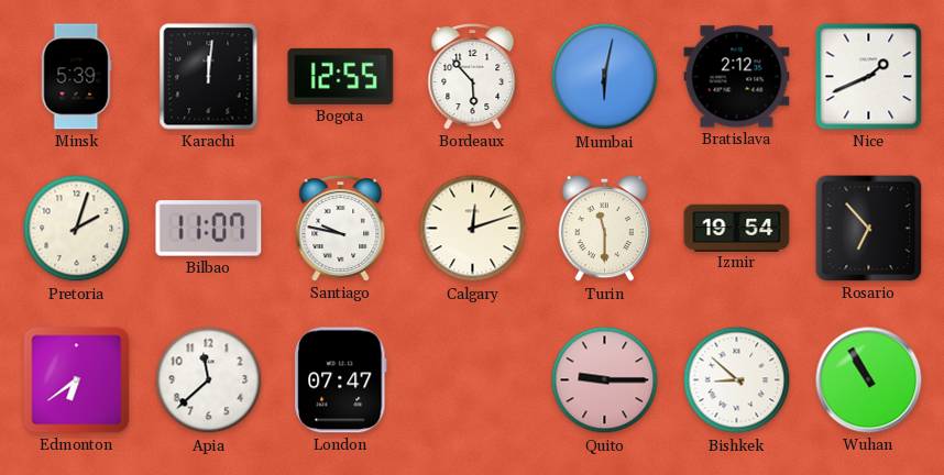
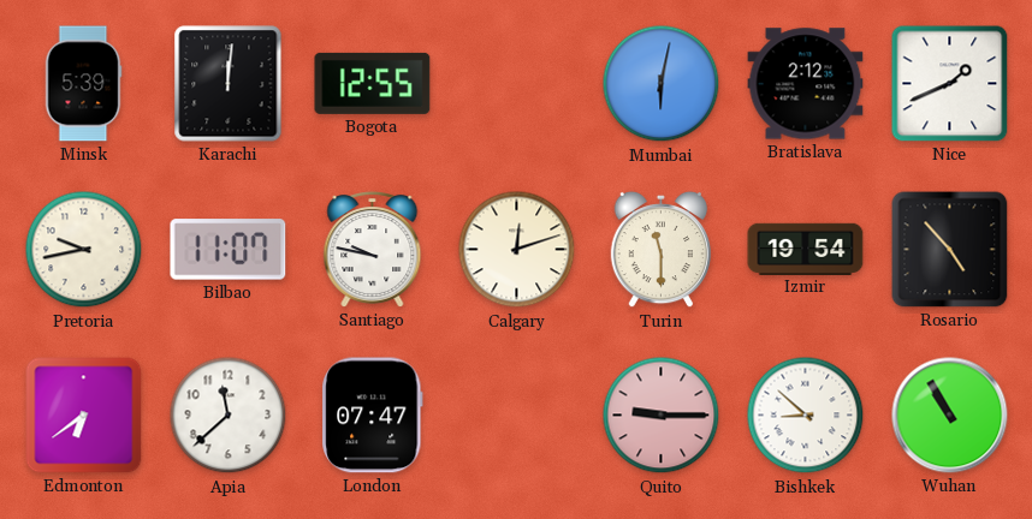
Bordeaux: 5:53 -> none (473, 77)
Pretoria: 2:03 -> 9:43 (84, 250)
Rosario: 6:53 -> 4:53 (950, 250)
